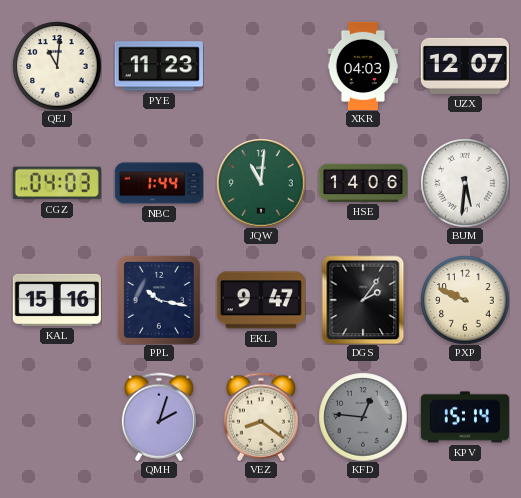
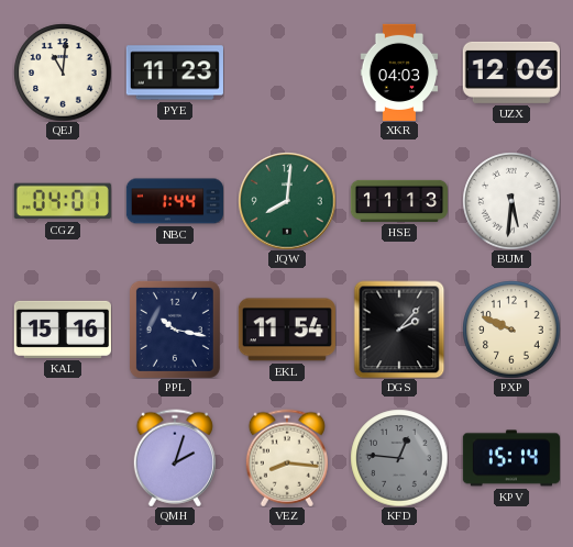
UZX: 12:07 -> 12:06 (511, 72)
CGZ: 04:03 -> 04:01 (63, 201)
JQW: 11:01 -> 8:01 (287, 201)
HSE: 14:06 -> 11:13 (398, 201)
EKL: 9:47 -> 11:54 (287, 330)
DGS: 2:06 -> 2:07 (399, 330)
VEZ: 8:21 -> 8:16 (287, 458)
